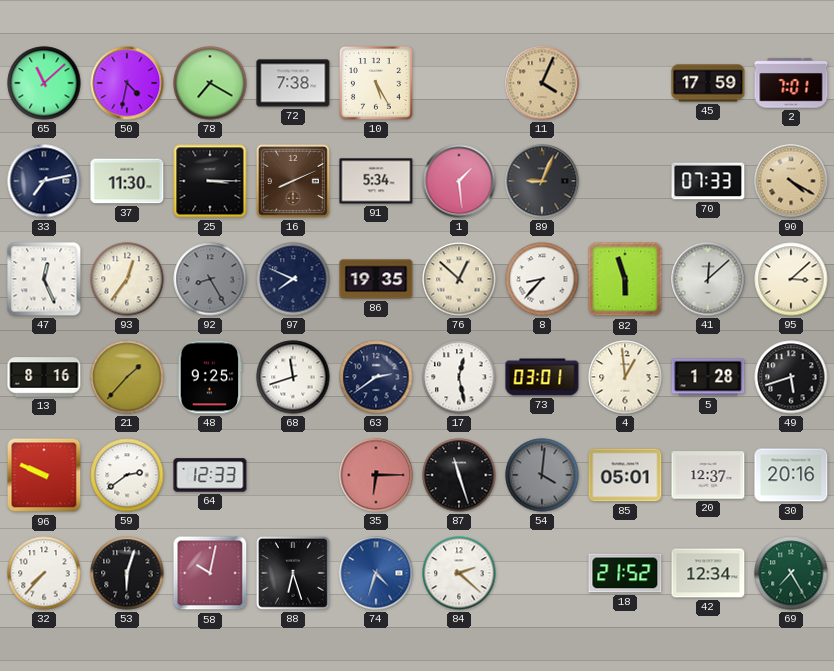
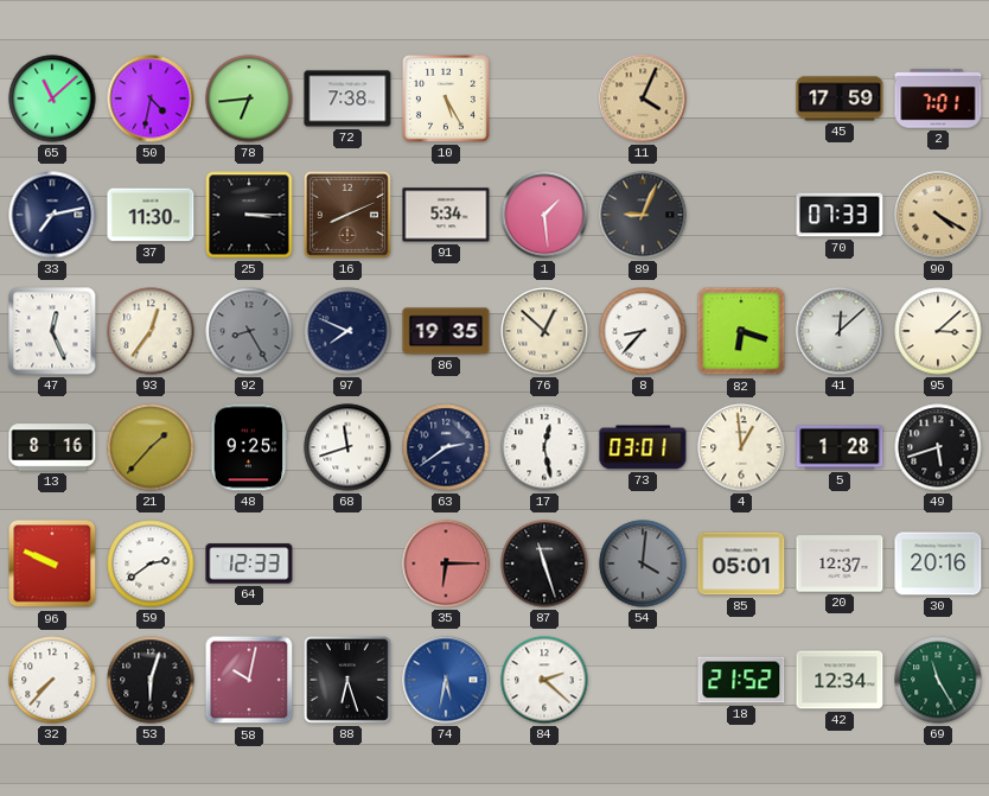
78: 7:20 -> 6:44 (249, 98)
82: 5:57 -> 6:18 (741, 331)
74: 4:33 -> 5:32 (446, 680)
69: 7:25 -> 11:25 (938, 680)
